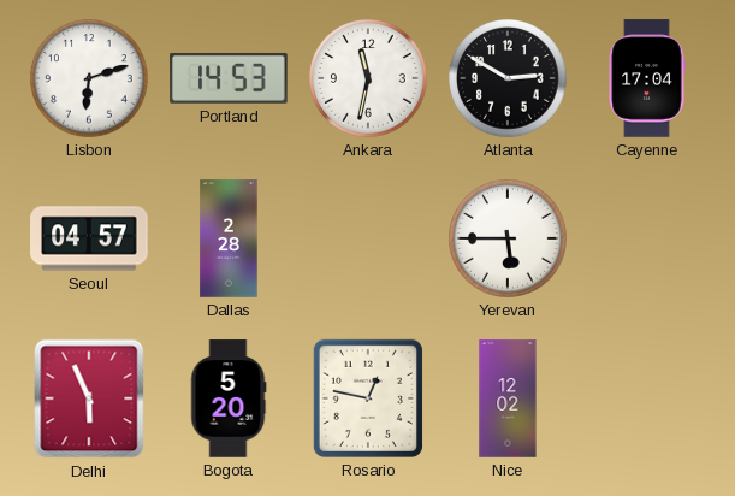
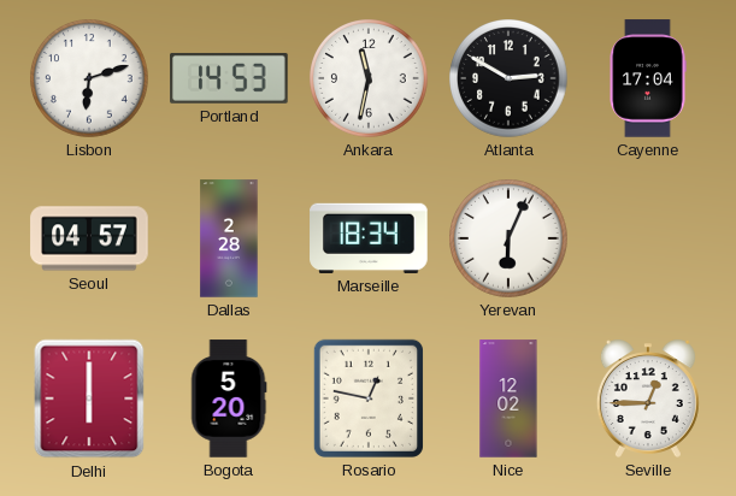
Marseille: none -> 18:34 (369, 238)
Yerevan: 5:45 -> 6:04 (510, 240)
Delhi: 5:56 -> 6:00 (89, 398)
Seville: none -> 12:45 (648, 398)
